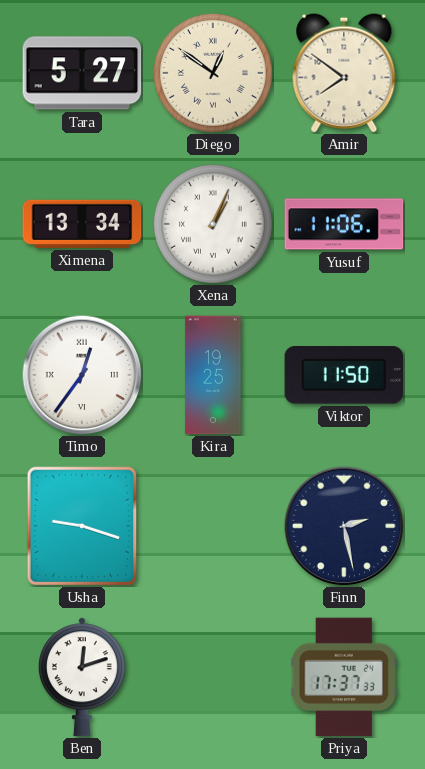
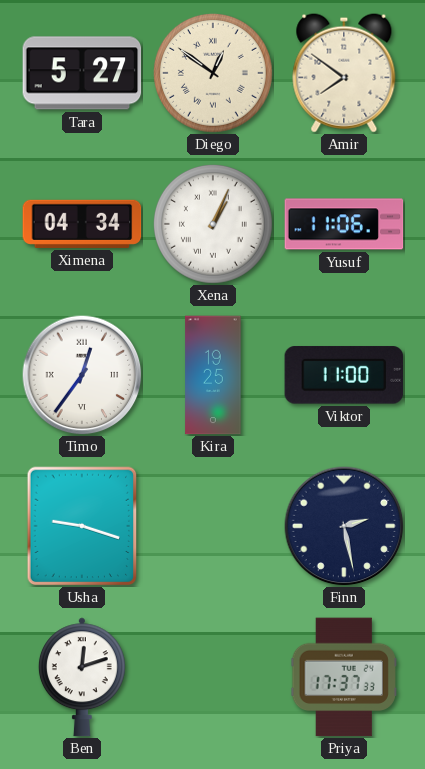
Ximena: 13:34 -> 04:34 (82, 224)
Viktor: 11:50 -> 11:00 (344, 375)
